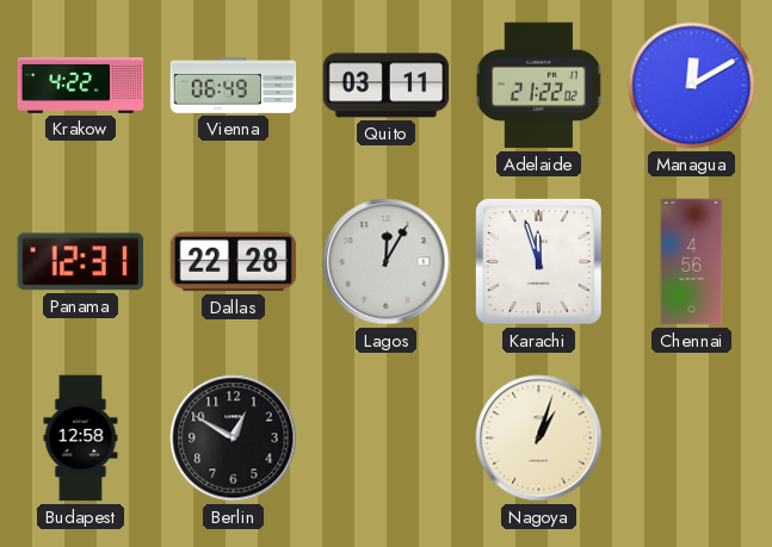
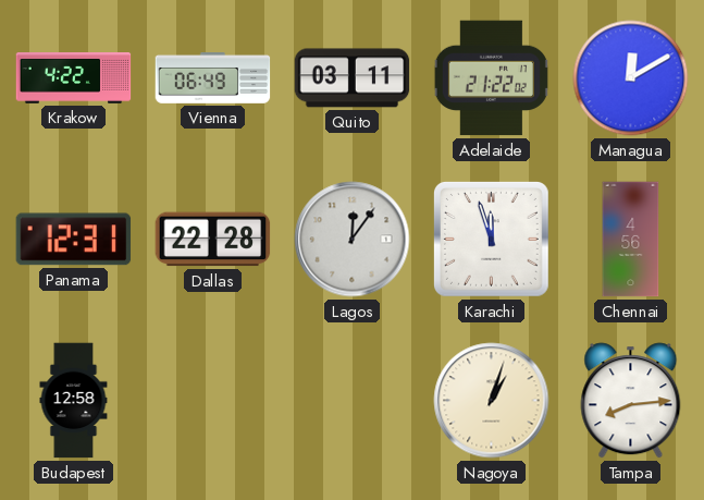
Lagos: 12:05 -> 12:06 (353, 240)
Berlin: 12:50 -> none (234, 439)
Tampa: none -> 8:14 (631, 401)
